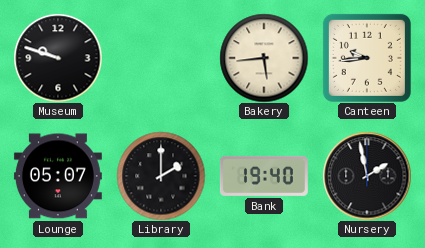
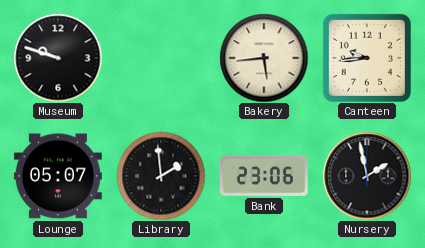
Library: 2:00 -> 1:59 (161, 176)
Bank: 19:40 -> 23:06 (264, 176)
